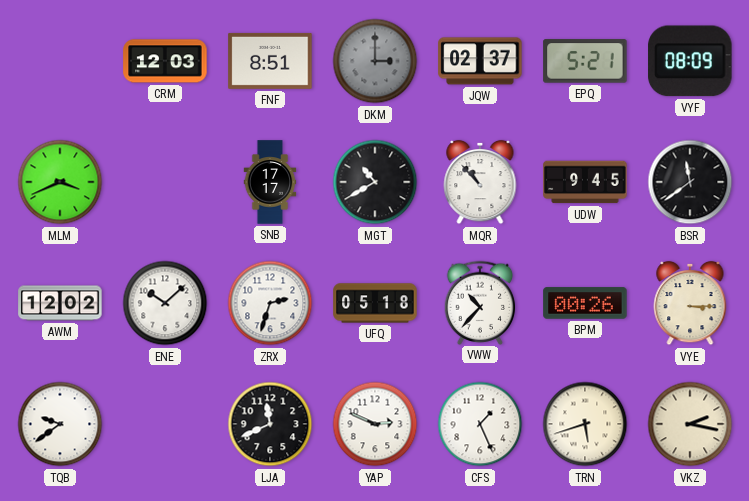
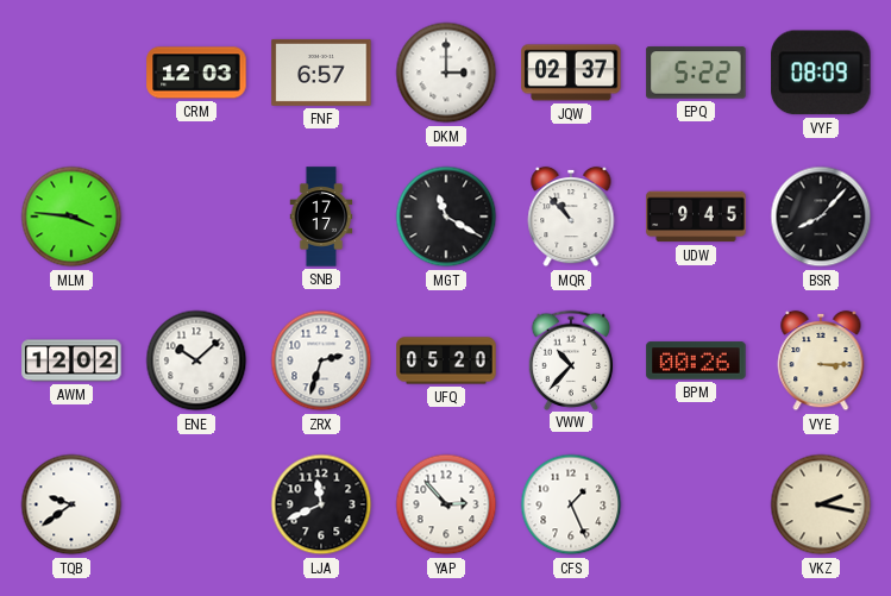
FNF: 8:51 -> 6:57 (321, 73)
DKM dial: grey -> white (446, 73)
EPQ: 5:21 -> 5:22 (696, 73)
MLM: 3:41 -> 3:46 (71, 217)
MGT: 10:40 -> 11:20 (446, 217)
BSR: 11:39 -> 8:07 (821, 217)
UFQ: 05:18 -> 05:20 (446, 360)
YAP: 2:49 -> 2:53 (446, 504)
TRN: 5:42 -> none (585, 424)
